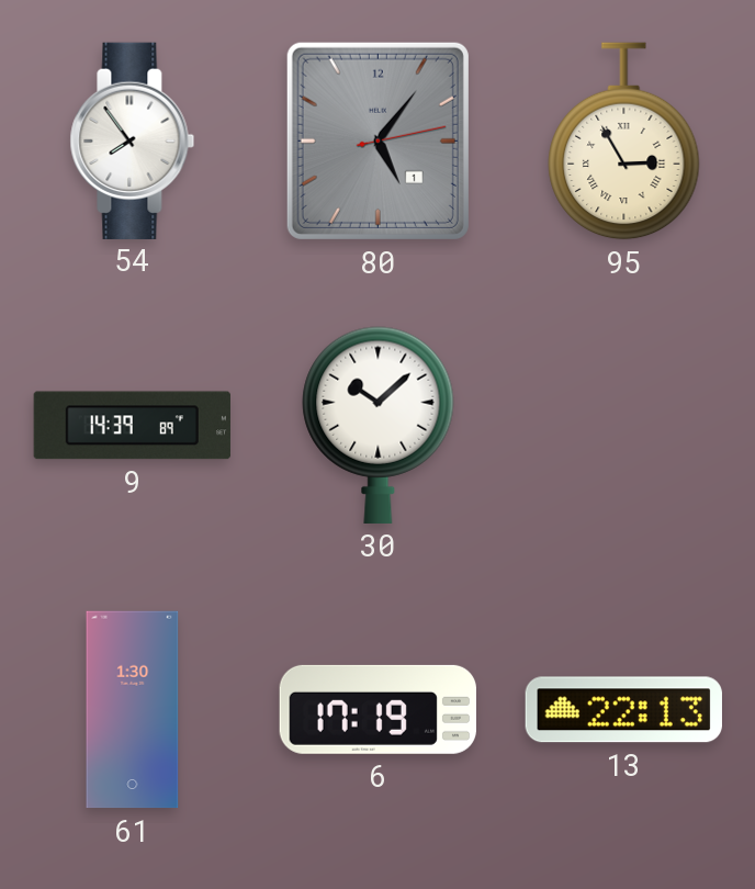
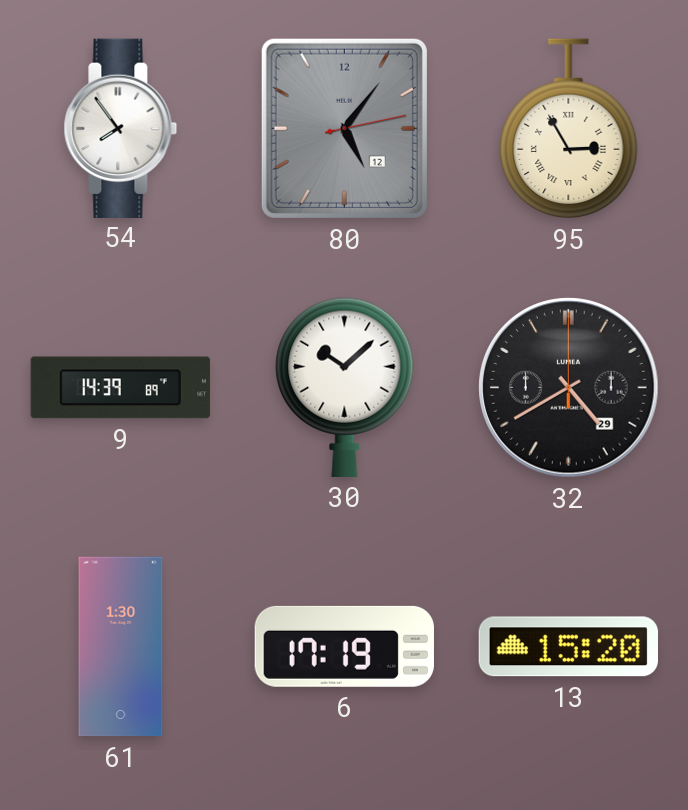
80 date: 1 -> 12 (344, 128)
32: none -> 4:40 (569, 388)
13: 22:13 -> 15:20 (568, 647)
